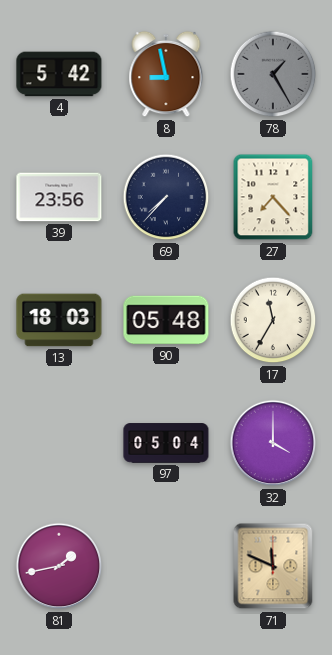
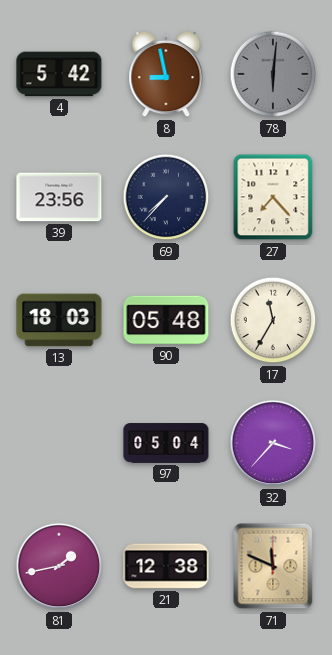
78: 1:25 -> 6:01 (273, 74)
32: 4:00 -> 3:37 (273, 443)
21: none -> 12:38 (166, 566)
